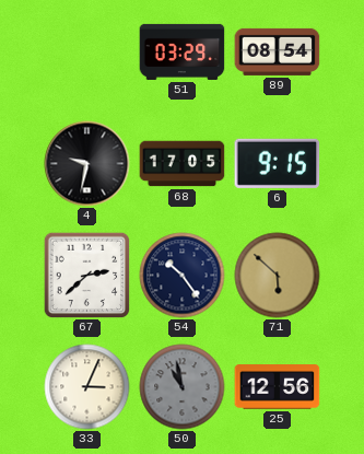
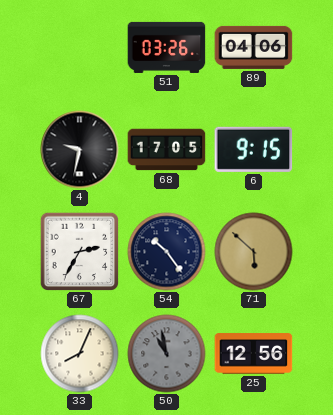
51: 03:29 -> 03:26 (167, 47)
89: 08:54 -> 04:06 (254, 47)
67: 2:38 -> 2:35 (79, 251)
33: 3:04 -> 8:04 (80, 354)
